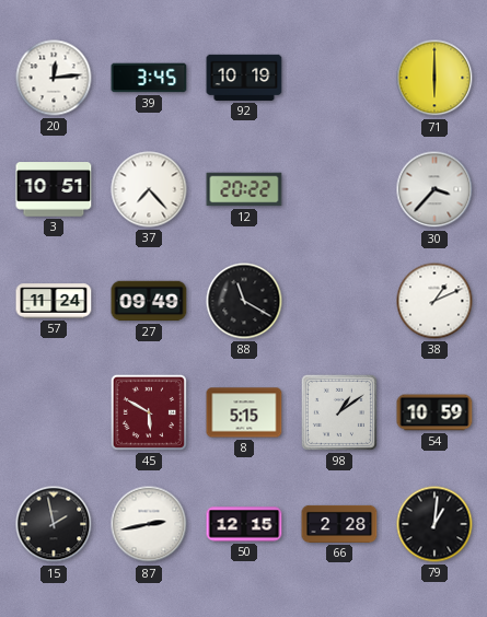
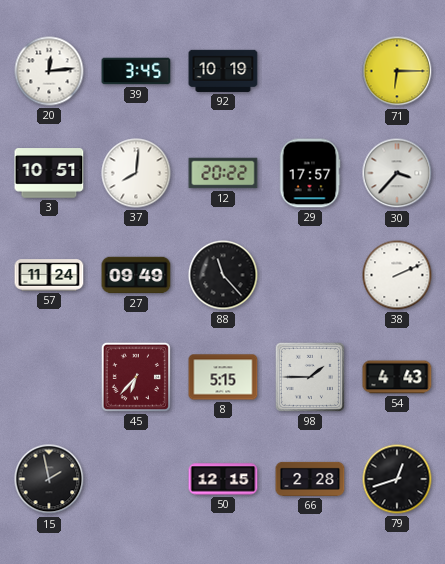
71: 6:00 -> 6:15 (397, 71)
37: 7:23 -> 8:01 (136, 173)
29: none -> 17:57 (310, 173)
88: 11:20 -> 11:23 (223, 275)
38: 1:11 -> 2:11 (397, 275)
45: 5:50 -> 6:37 (136, 377)
98: 1:09 -> 1:45 (310, 377)
54: 10:59 -> 4:43 (397, 377)
87: 2:43 -> none (149, 524)
79: 1:01 -> 12:42 (397, 479)
